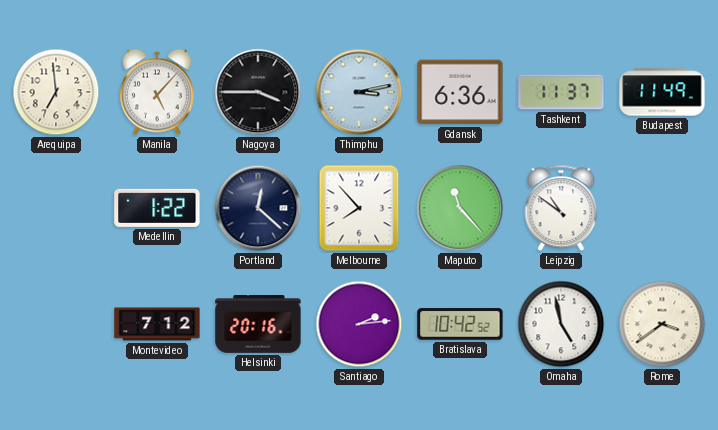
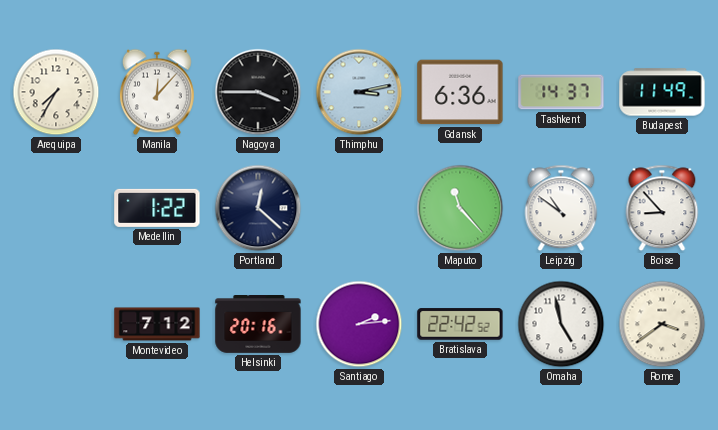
Arequipa: 6:59 -> 7:35 (56, 92)
Manila: 5:07 -> 12:07 (157, 92)
Tashkent: 11:37 -> 14:37 (561, 92)
Melbourne: 7:53 -> none (359, 208)
Boise: none -> 8:53 (662, 208)
Bratislava: 10:42 -> 22:42 (460, 324)
